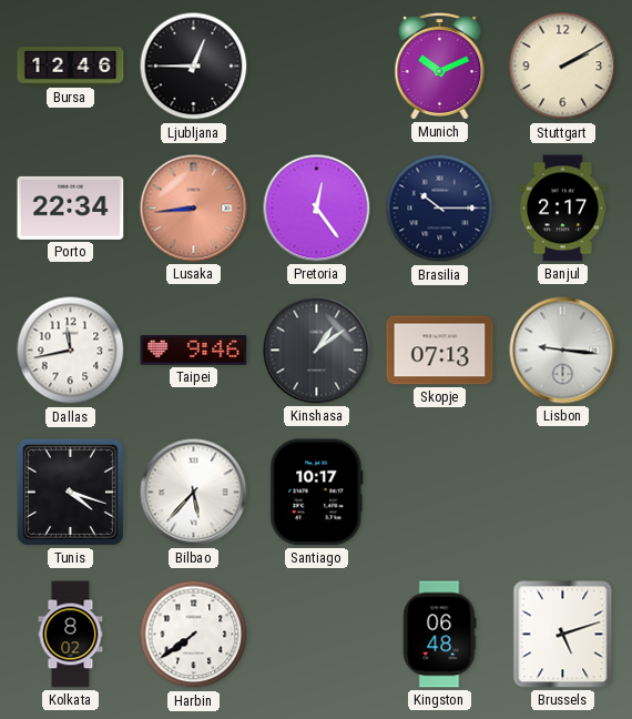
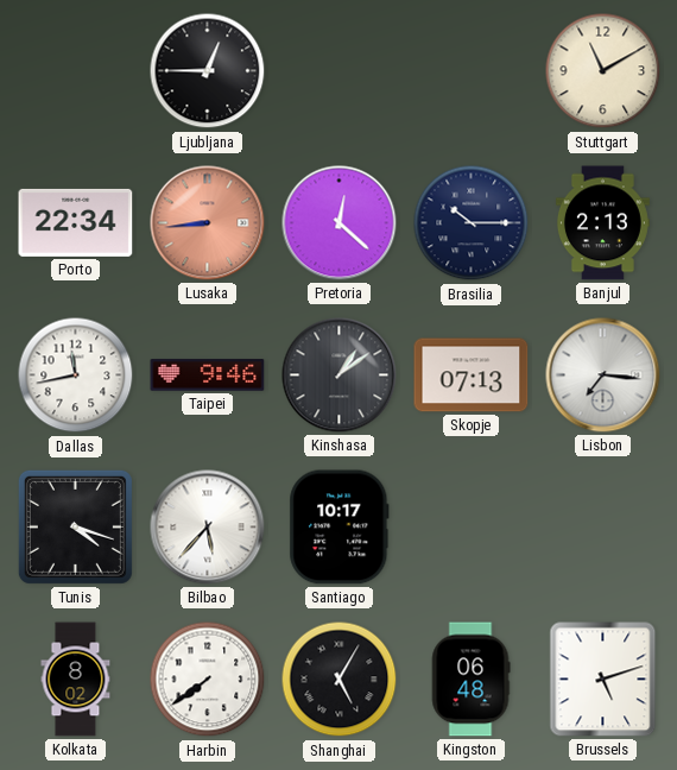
Bursa: 12:46 -> none (71, 67)
Munich: 10:11 -> none (440, 67)
Stuttgart: 2:10 -> 11:10 (603, 71)
Pretoria: 12:24 -> 12:22 (340, 223)
Banjul: 2:17 -> 2:13 (602, 223)
Lisbon: 9:16 -> 7:16 (603, 375)
Shanghai: none -> 5:05 (340, 680)
